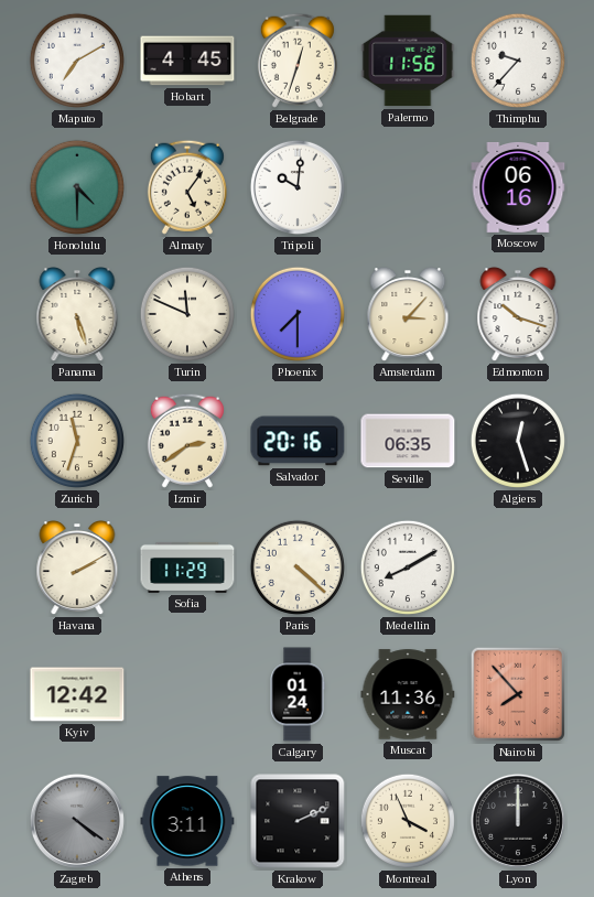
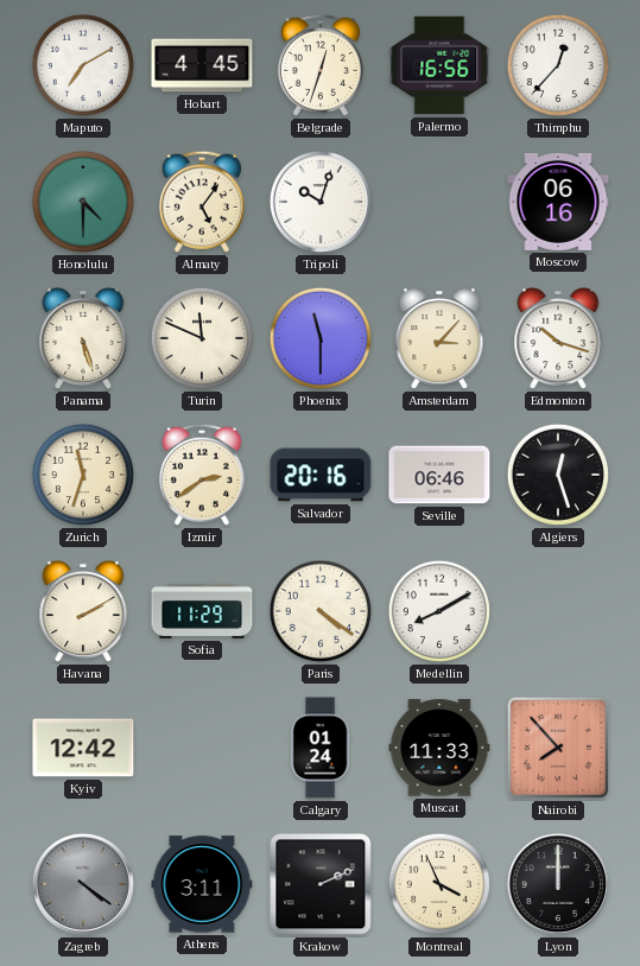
Palermo: 11:56 -> 16:56 (439, 65)
Thimphu: 9:37 -> 12:37 (558, 65)
Tripoli: 10:01 -> 10:03 (321, 202)
Phoenix: 7:30 -> 11:30 (321, 338)
Seville: 06:35 -> 06:46 (439, 475)
Paris: 4:22 -> 4:21 (321, 611)
Muscat: 11:36 -> 11:33 (439, 748)
